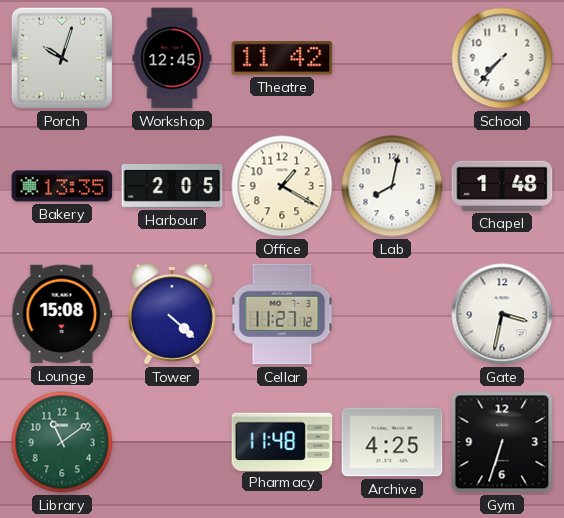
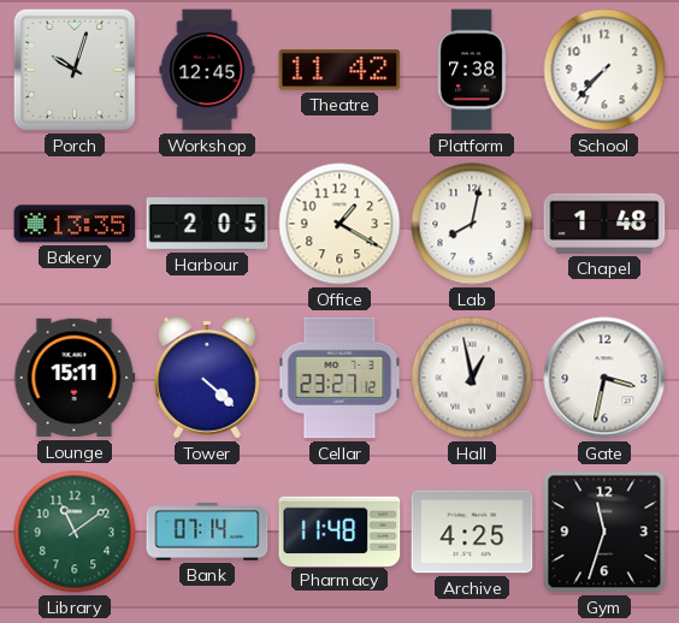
Platform: none -> 7:38 (472, 70)
Lounge: 15:08 -> 15:11 (75, 378)
Cellar: 11:27 -> 23:27 (339, 378)
Hall: none -> 12:58 (472, 378)
Bank: none -> 07:14 (207, 532)
Gym: 6:33 -> 11:33 (604, 532)
